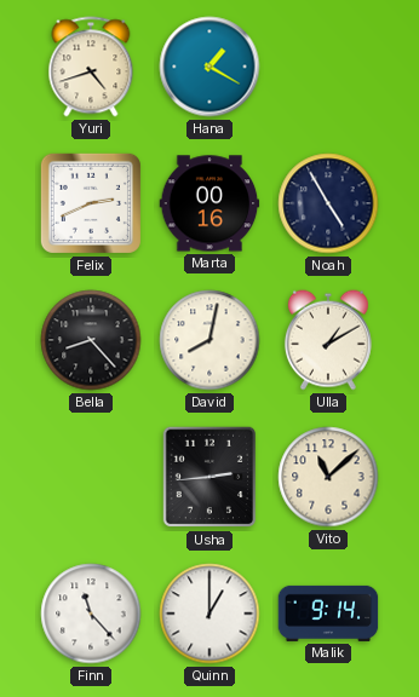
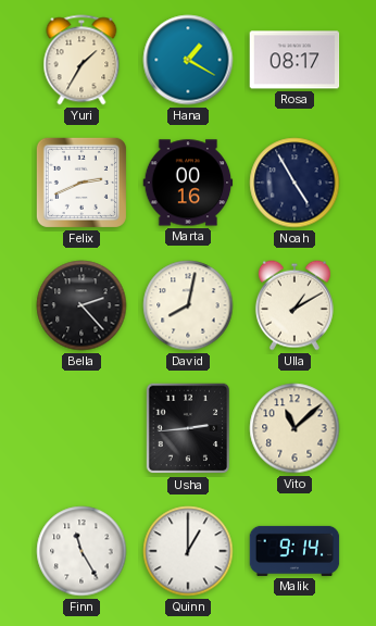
Yuri: 4:42 -> 1:35 (82, 60)
Rosa: none -> 08:17 (294, 60)
Bella: 8:23 -> 2:23 (82, 305)
Finn: 11:23 -> 11:25 (82, 551)
